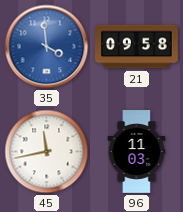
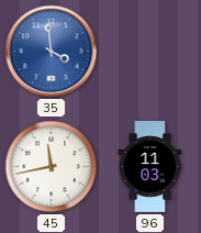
21: 09:58 -> none (137, 47)
